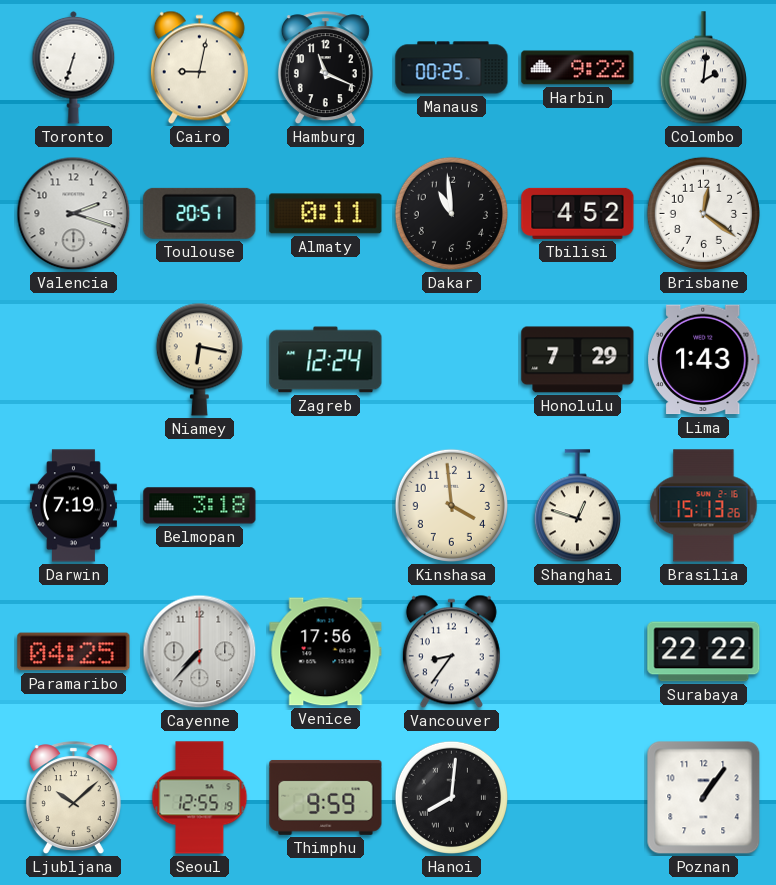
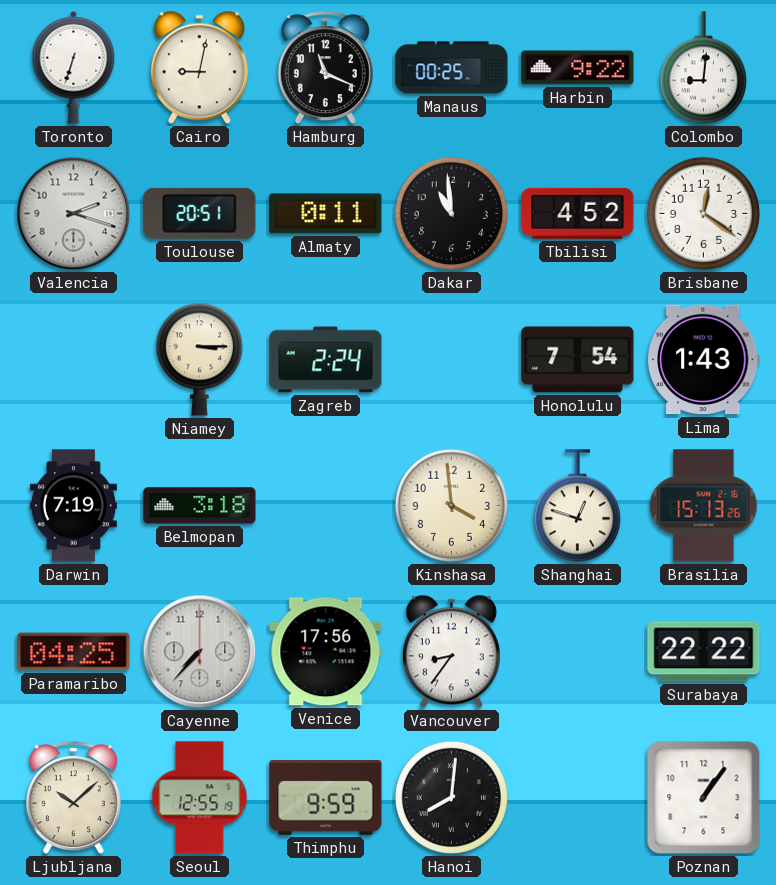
Colombo: 2:01 -> 9:01 (703, 68)
Niamey: 6:17 -> 3:15 (199, 359)
Zagreb: 12:24 -> 2:24 (326, 360)
Honolulu: 7:29 -> 7:54 (578, 360)
